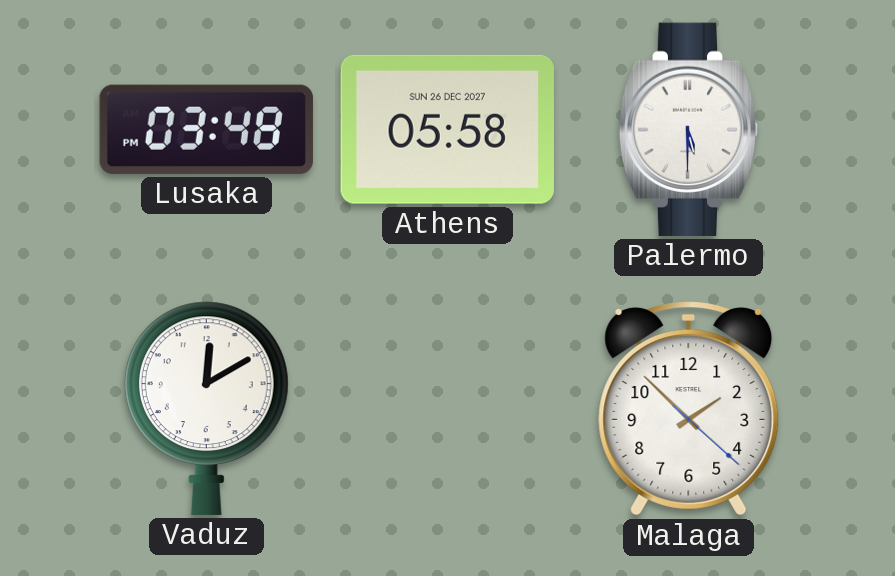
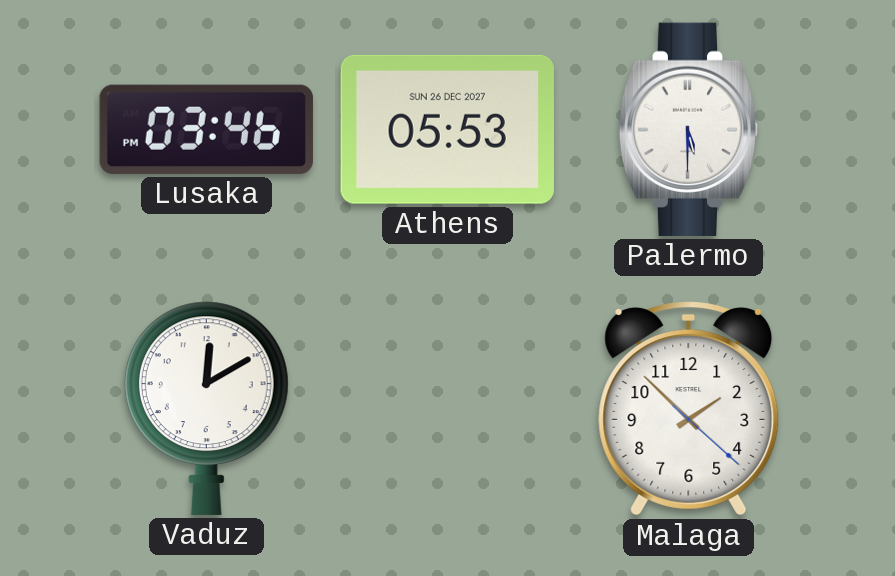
Lusaka: 03:48 -> 03:46 (206, 129)
Athens: 05:58 -> 05:53 (447, 129)
